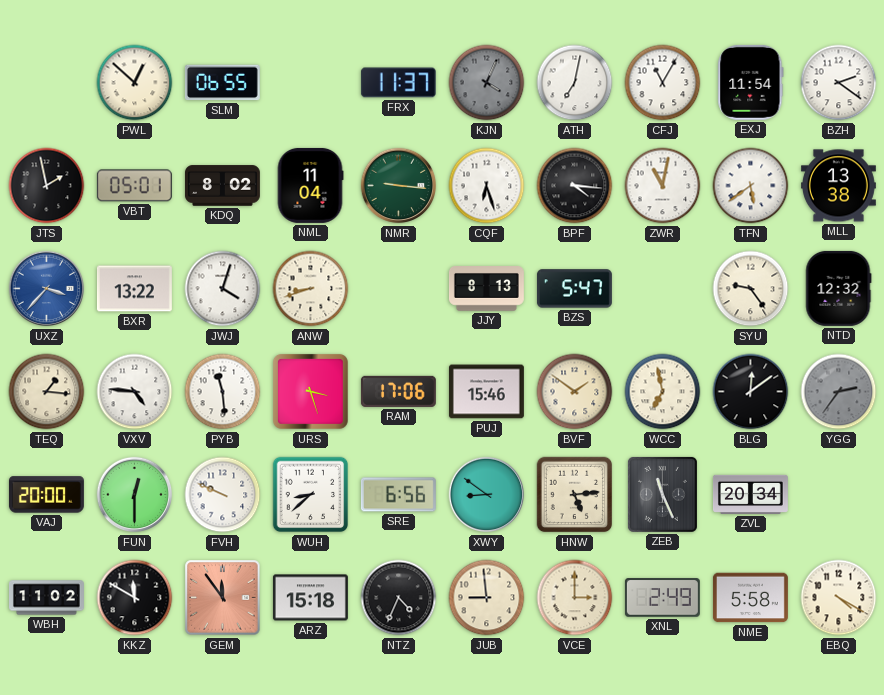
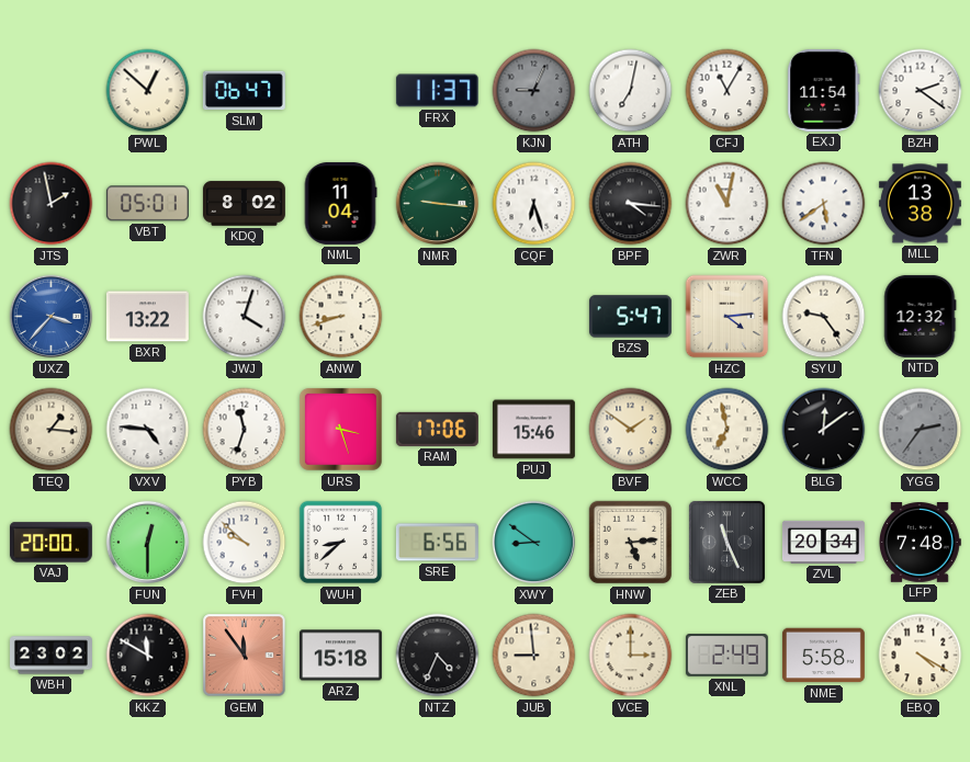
SLM: 06:55 -> 06:47 (244, 91)
KJN: 4:04 -> 9:04 (534, 91)
JJY: 8:13 -> none (486, 289)
HZC: none -> 4:14 (728, 317)
PYB: 11:29 -> 11:33 (245, 430)
FVH: 9:49 -> 9:52 (245, 543)
LFP: none -> 7:48 (921, 543)
WBH: 11:02 -> 23:02 (52, 656)
